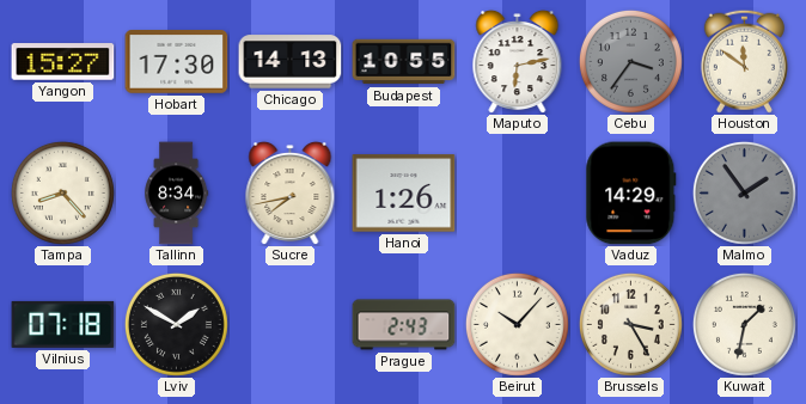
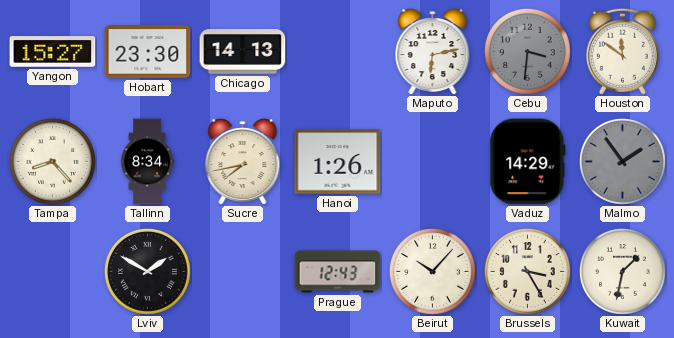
Hobart: 17:30 -> 23:30 (148, 52)
Budapest: 10:55 -> none (404, 62)
Cebu: 3:36 -> 3:31 (527, 51)
Vilnius: 07:18 -> none (63, 324)
Prague: 2:43 -> 12:43 (338, 272)
